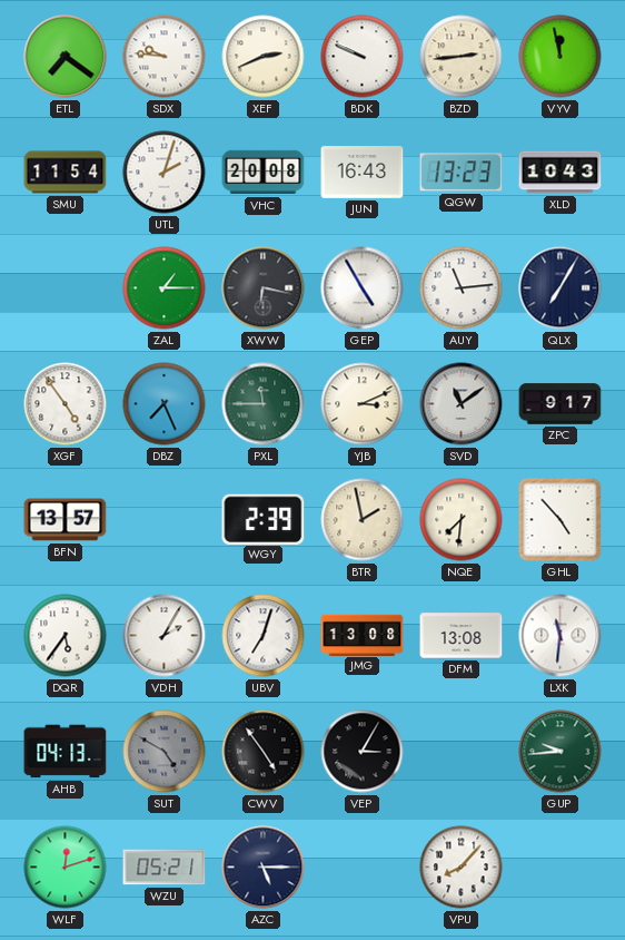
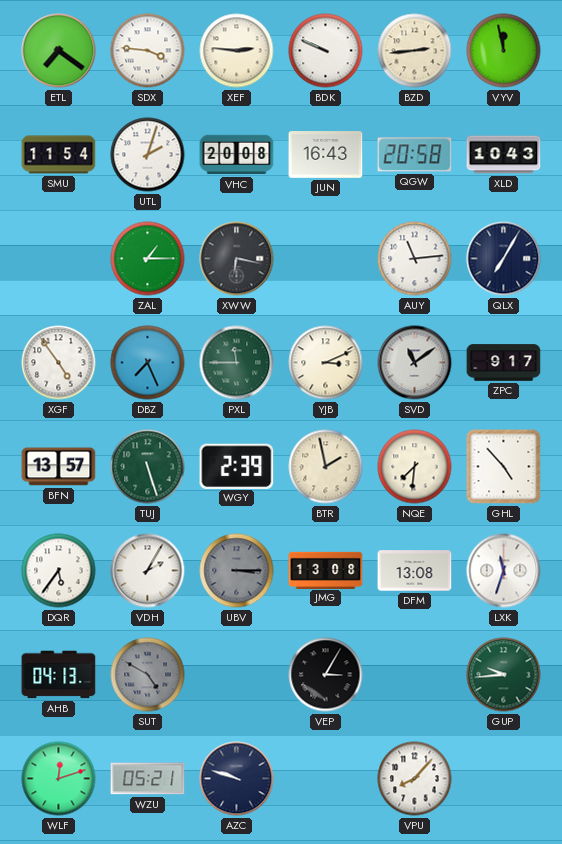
SDX: 9:46 -> 3:46 (148, 51)
XEF: 2:41 -> 2:46 (237, 51)
QGW: 13:23 -> 20:58 (415, 155)
GEP: 4:55 -> none (363, 288)
TUJ: none -> 5:27 (148, 467)
UBV: 7:03 -> 3:15 (237, 571)
UBV dial: white -> grey (237, 571)
LXK: 11:31 -> 11:33 (504, 571)
CWV: 4:54 -> none (264, 752)
AZC: 5:15 -> 9:48 (237, 779)
